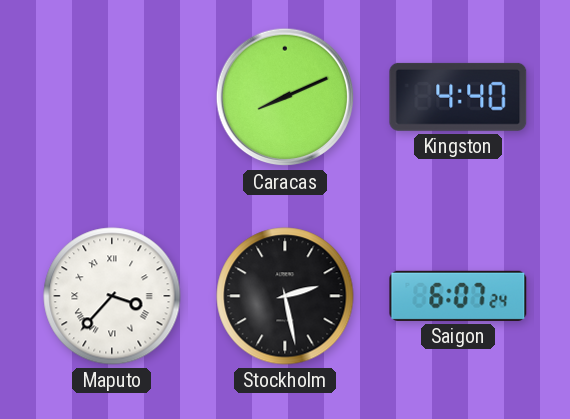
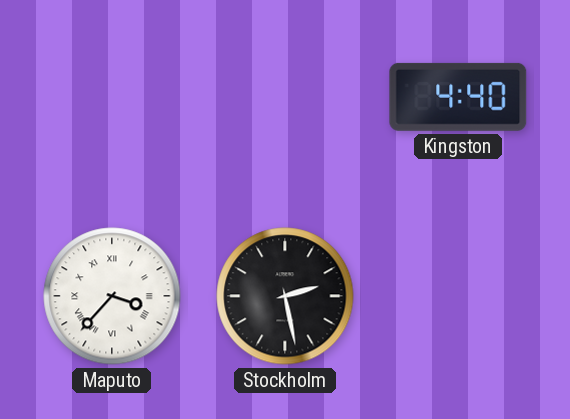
Caracas: 8:11 -> none (285, 97)
Saigon: 6:07 -> none (458, 296)
